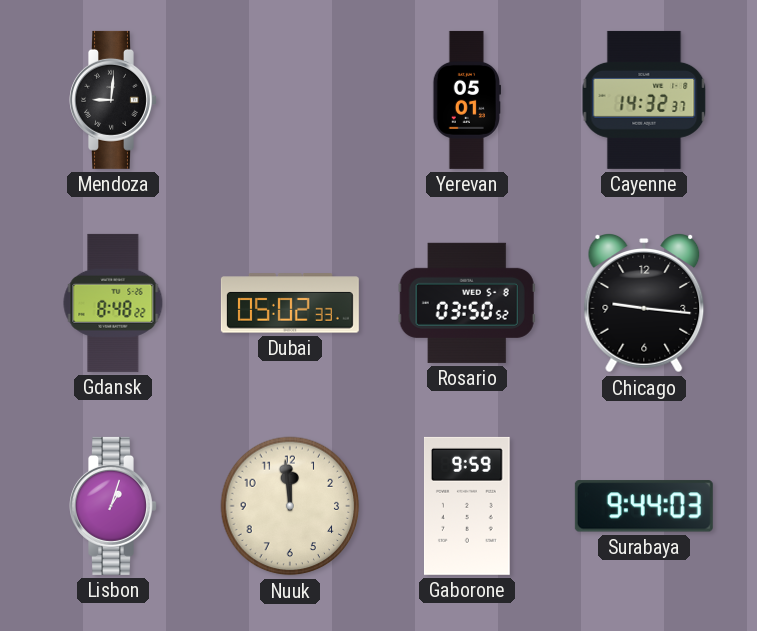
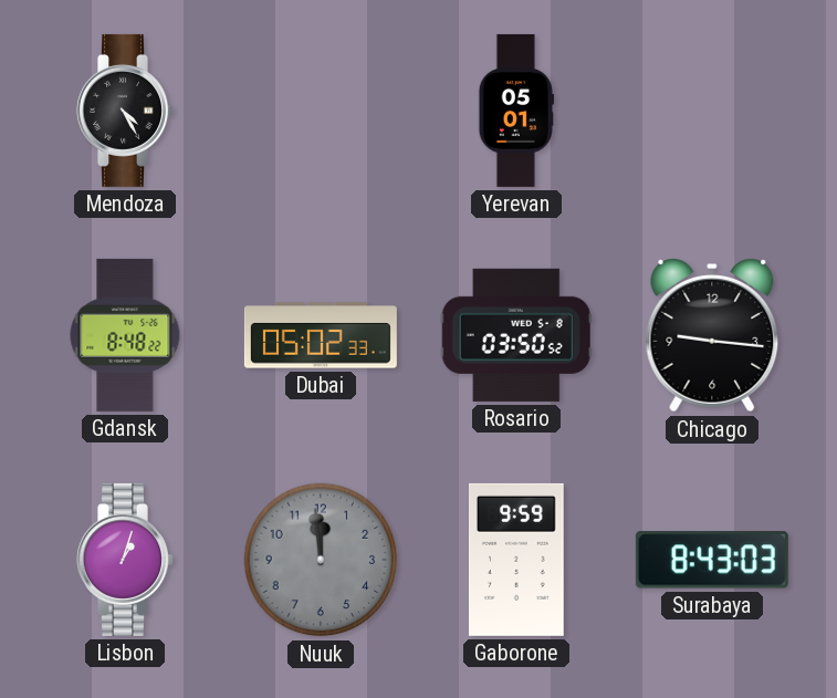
Mendoza: 9:01 -> 4:25 (126, 111)
Cayenne: 14:32 -> none (644, 100)
Nuuk dial: cream -> grey (321, 560)
Surabaya: 9:44 -> 8:43 (712, 560)
